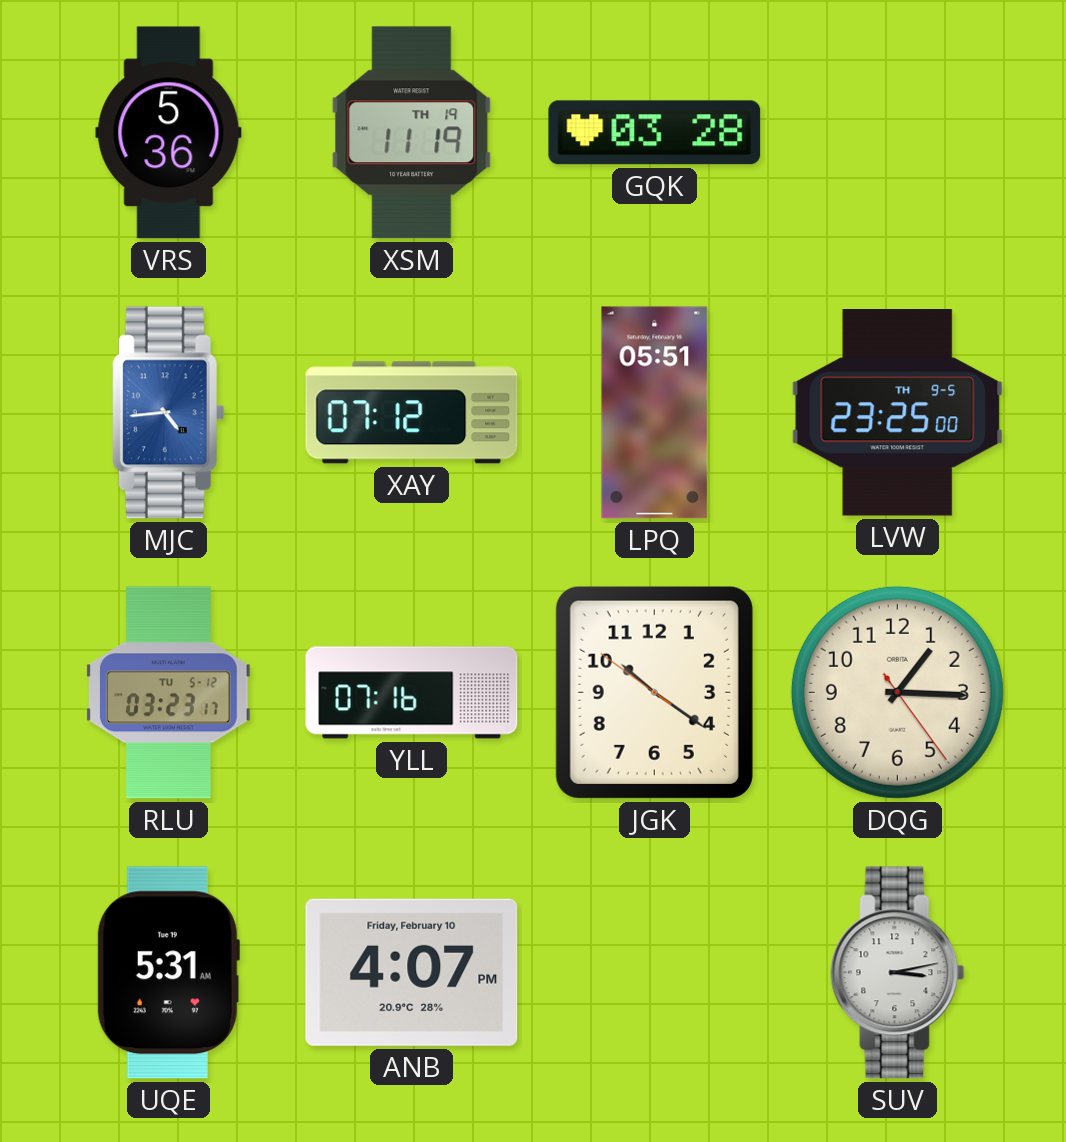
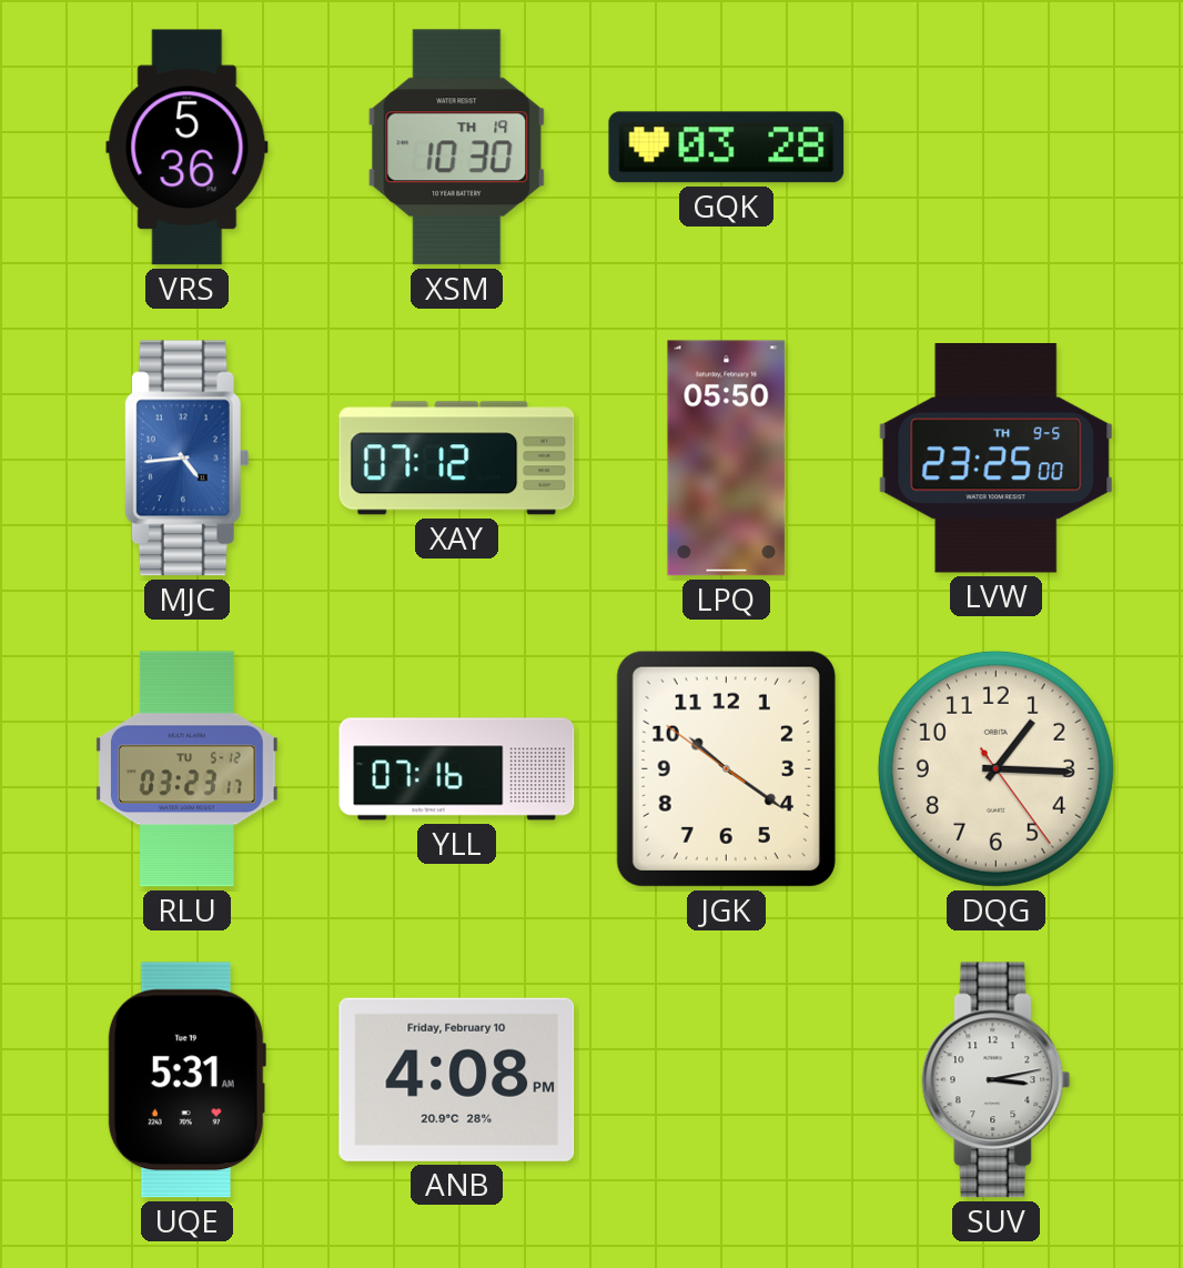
XSM: 11:19 -> 10:30 (457, 148)
LPQ: 05:51 -> 05:50 (727, 459)
ANB: 4:07 -> 4:08 (457, 1079)
